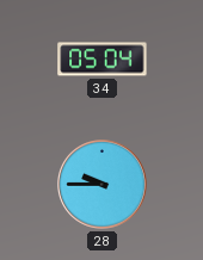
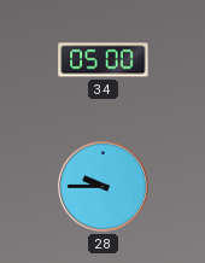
34: 05:04 -> 05:00 (104, 60)
